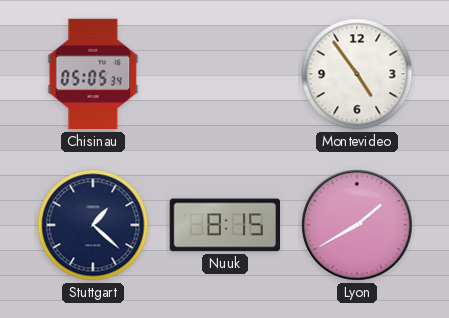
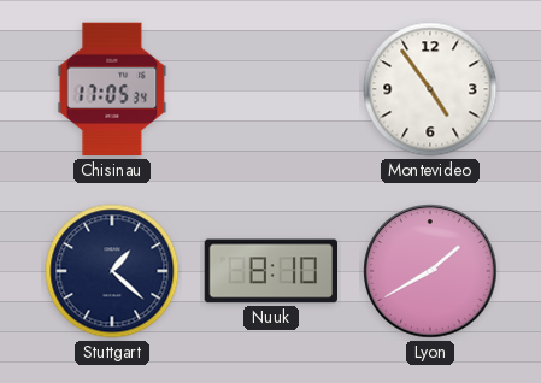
Chisinau: 05:05 -> 17:05 (112, 89)
Nuuk: 8:15 -> 8:10 (270, 271)
